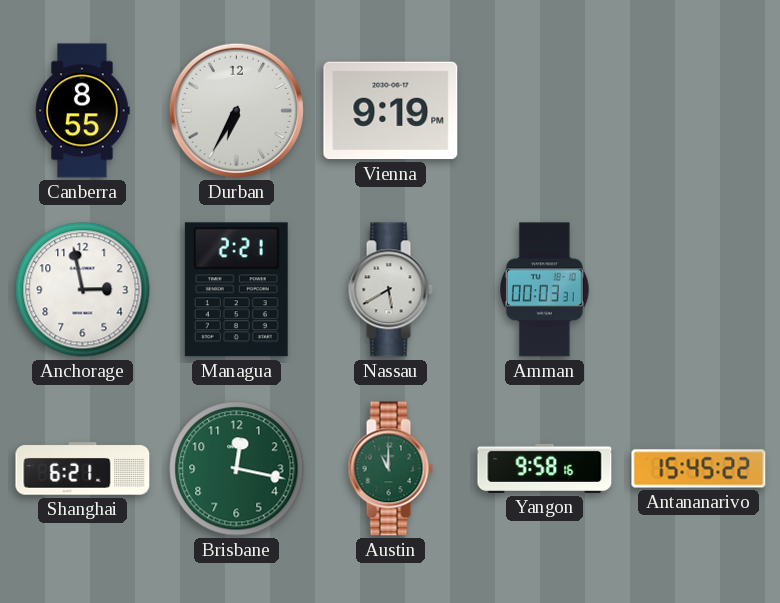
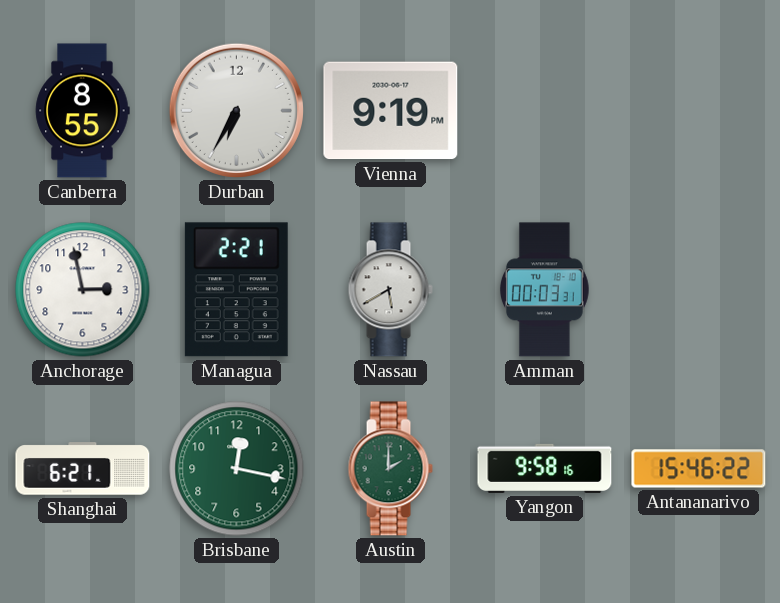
Austin: 11:00 -> 2:00 (390, 469)
Antananarivo: 15:45 -> 15:46 (699, 469)
